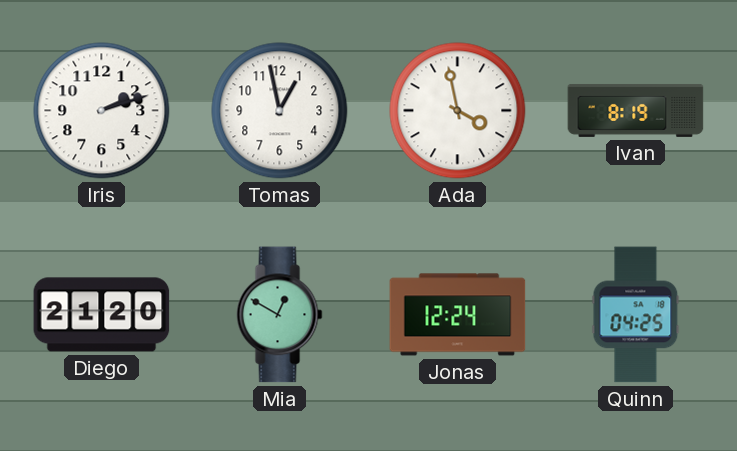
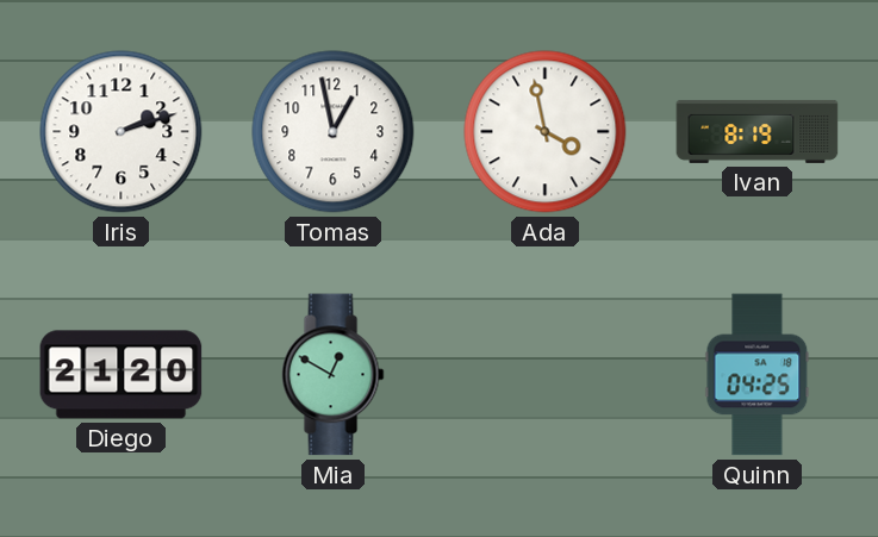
Jonas: 12:24 -> none (458, 315)
